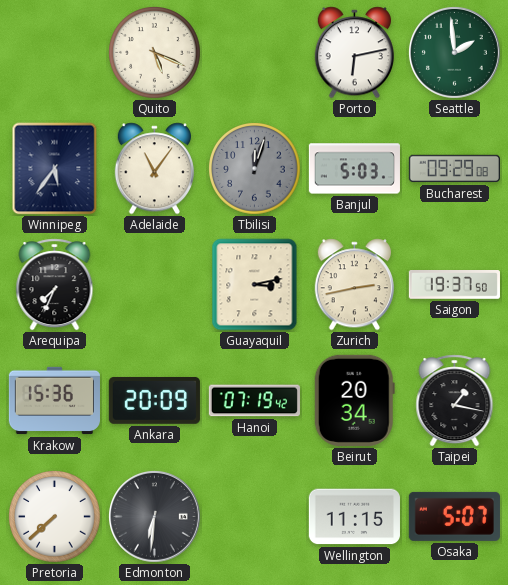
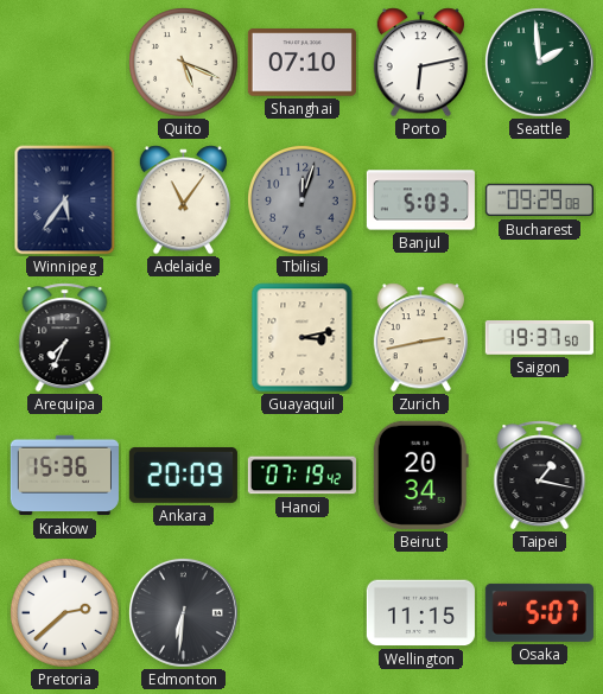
Shanghai: none -> 07:10 (301, 63)
Pretoria: 7:38 -> 2:38 (65, 613)
